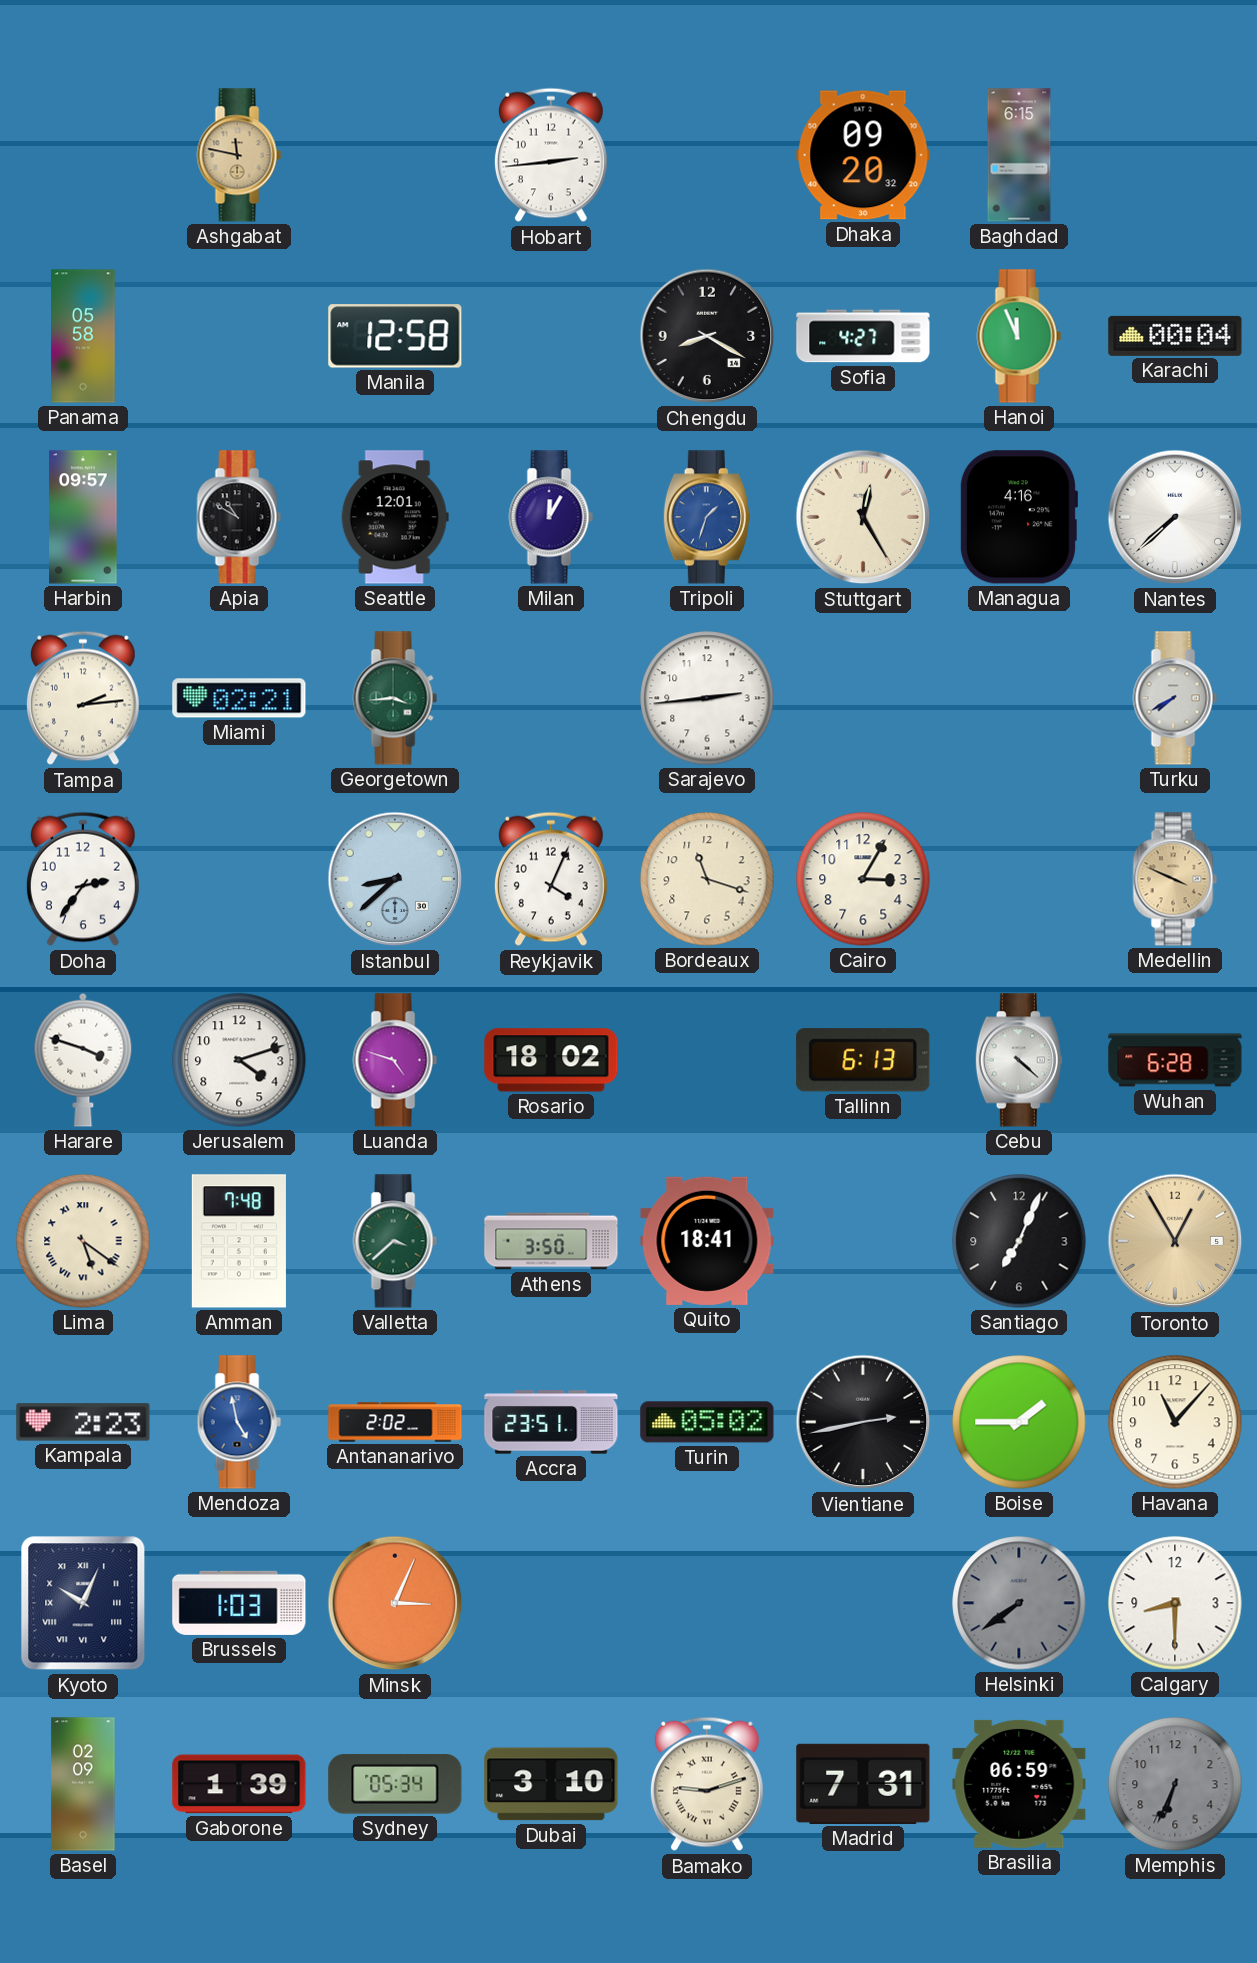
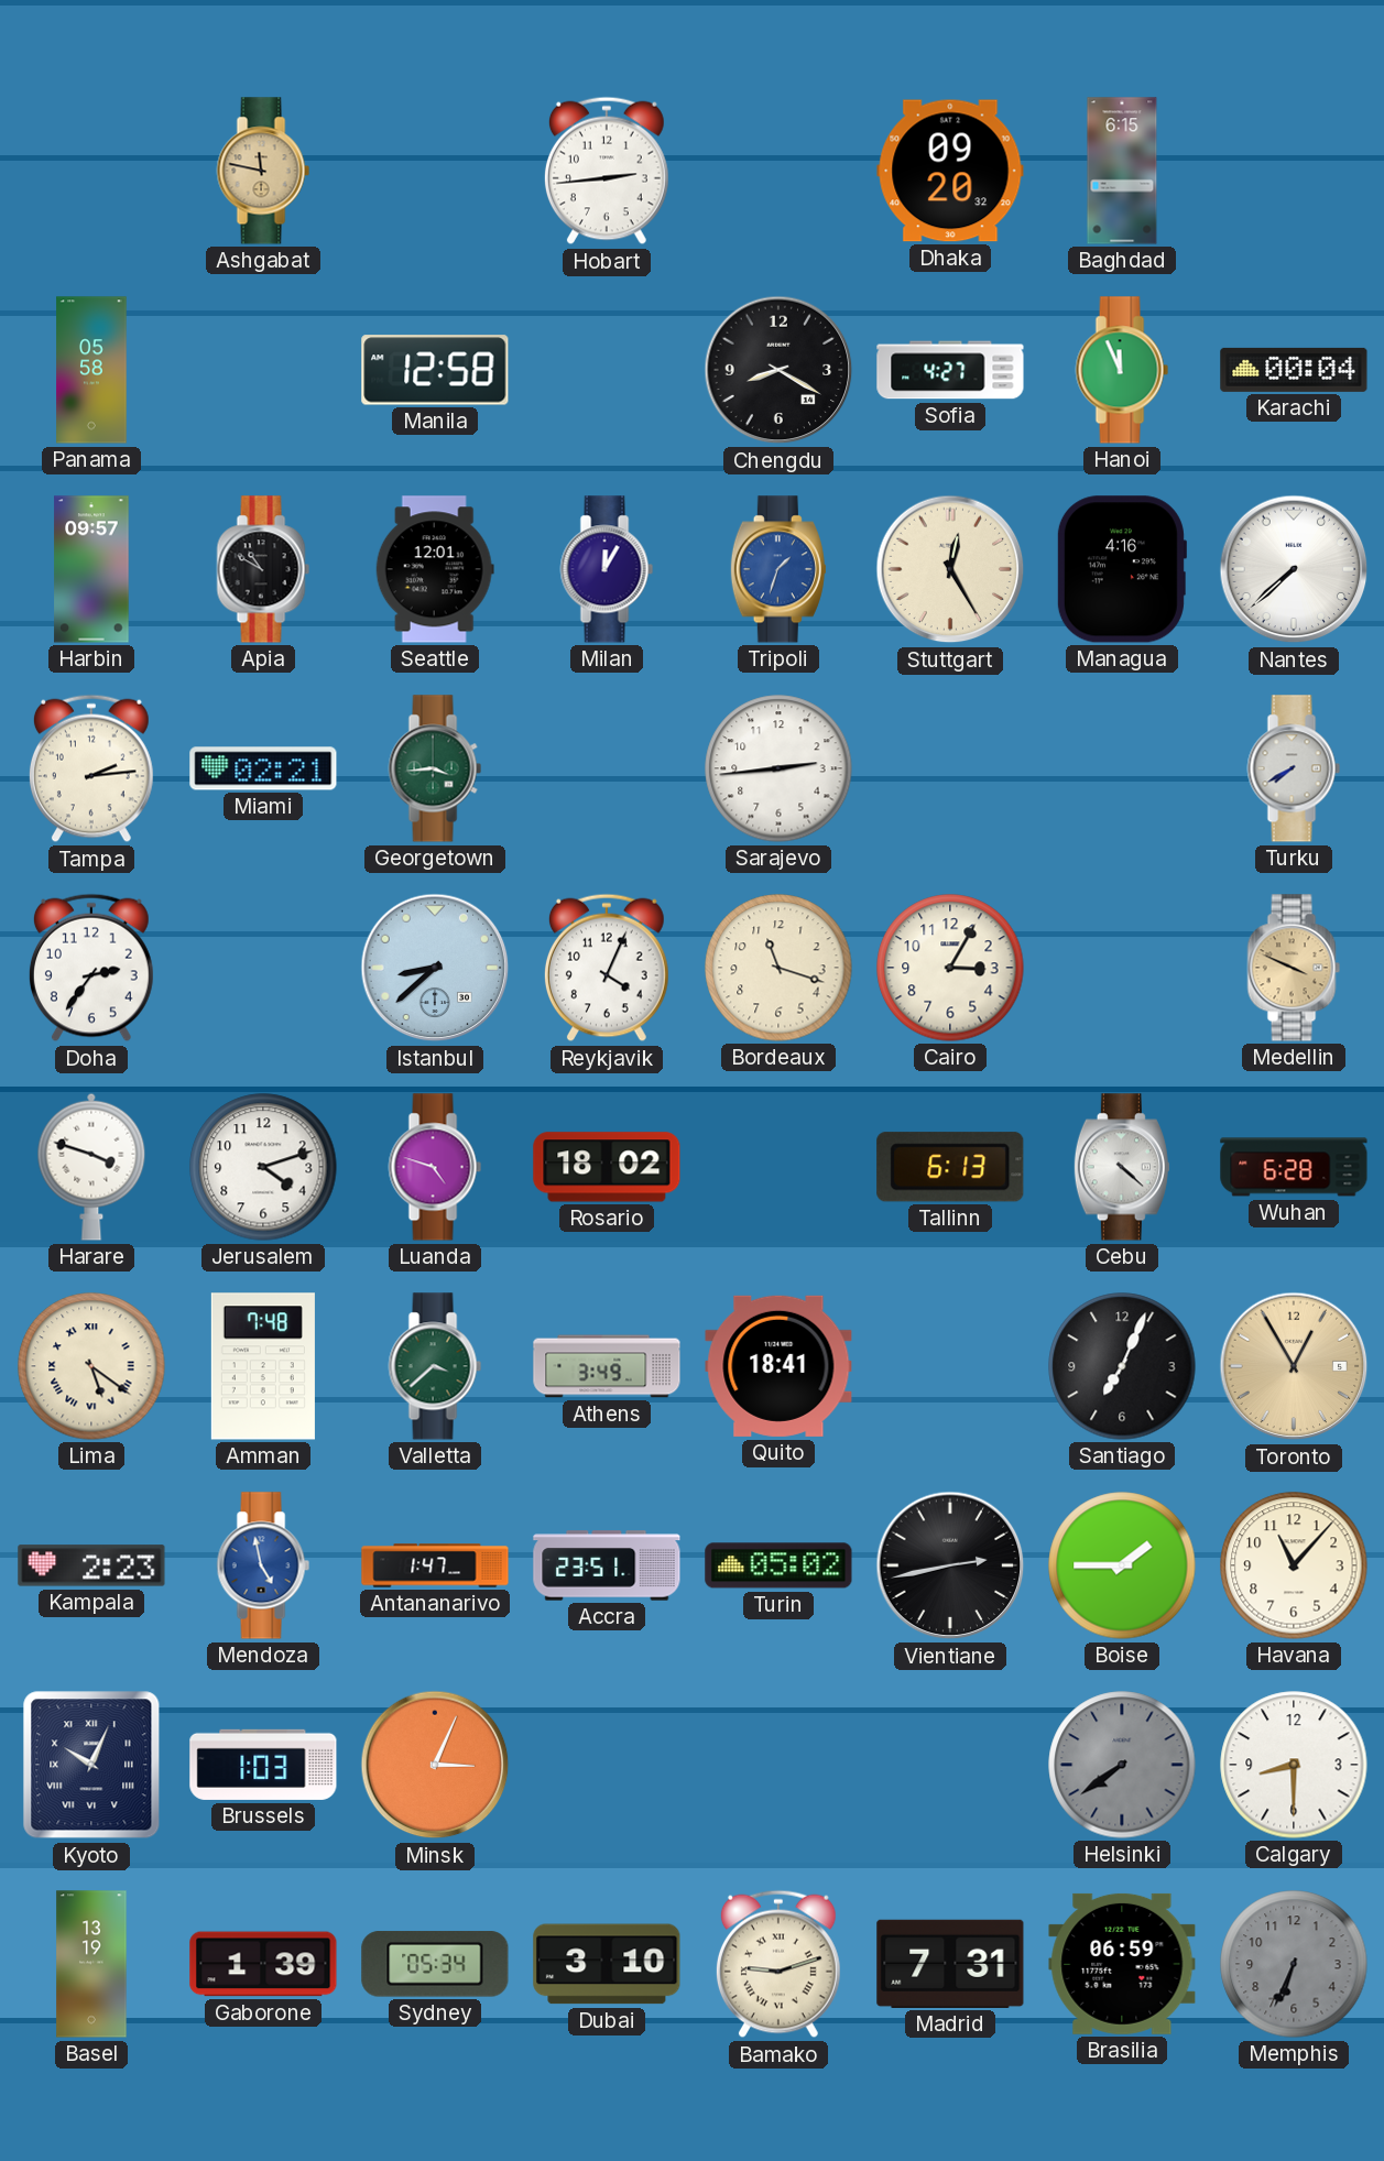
Athens: 3:50 -> 3:49 (607, 1366)
Antananarivo: 2:02 -> 1:47 (435, 1565)
Basel: 02:09 -> 13:19 (91, 1964)
